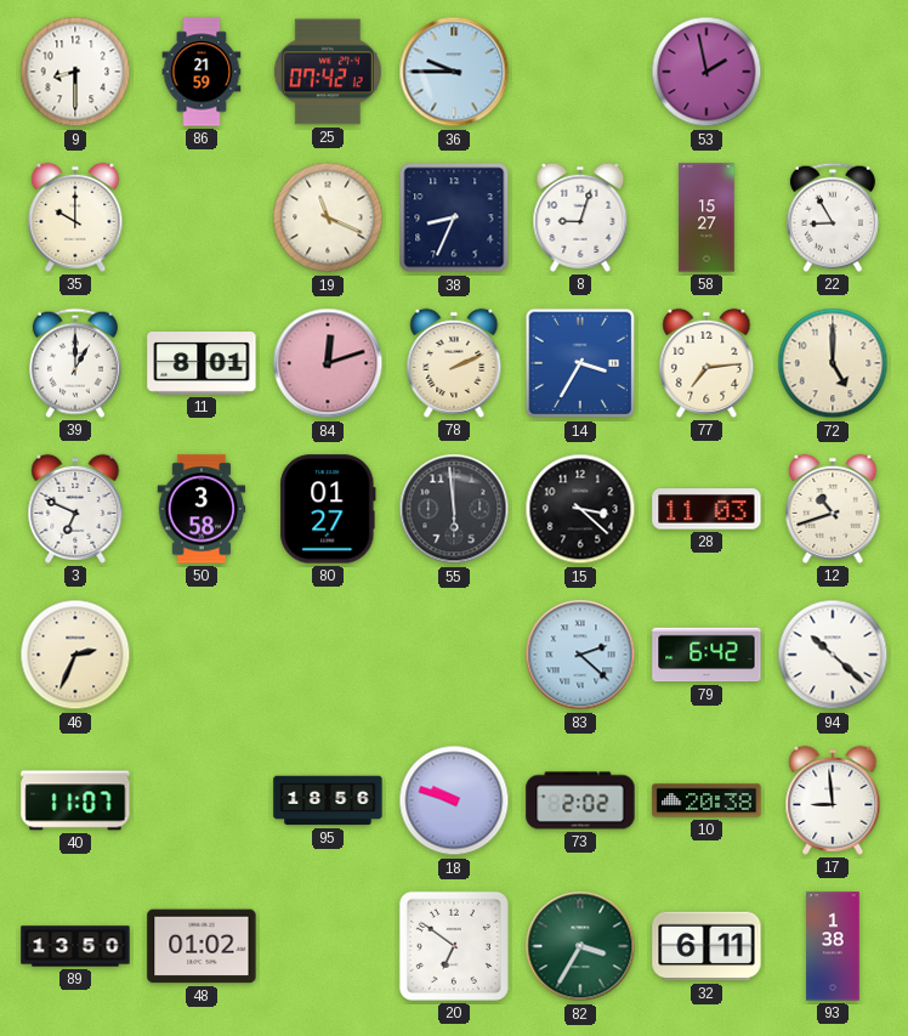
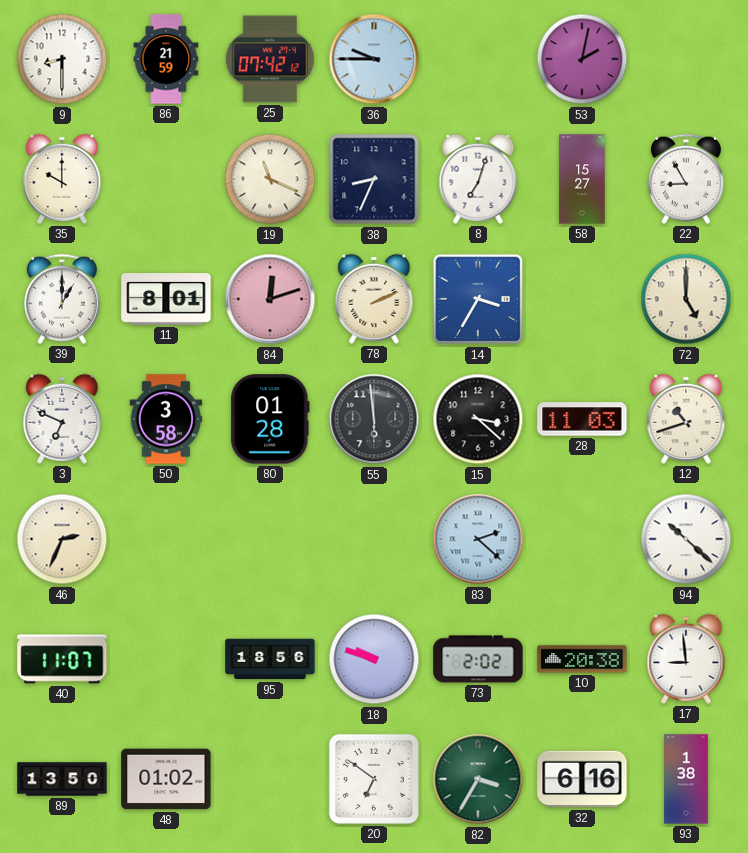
53: 1:58 -> 2:02 (582, 59)
8: 9:03 -> 7:03 (478, 179)
77: 7:14 -> none (706, 363)
80: 01:27 -> 01:28 (270, 419)
79: 6:42 -> none (706, 655)
32: 6:11 -> 6:16 (582, 779)
